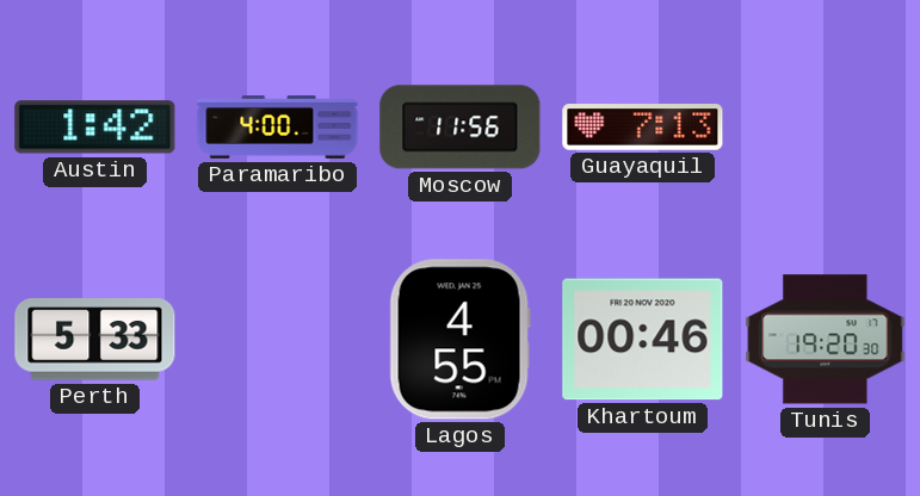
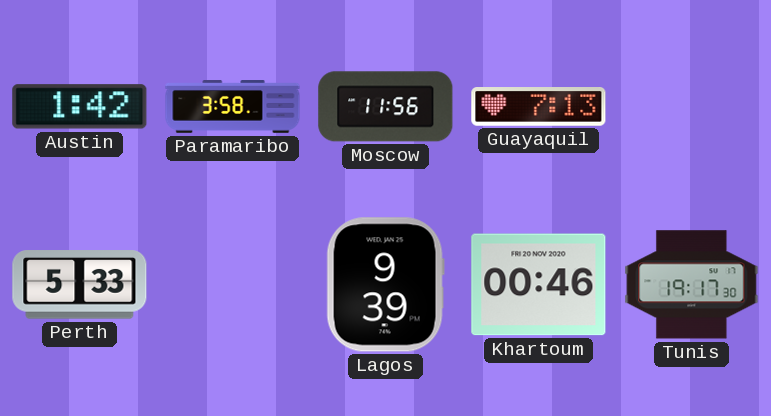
Paramaribo: 4:00 -> 3:58 (233, 107)
Lagos: 4:55 -> 9:39 (385, 285)
Tunis: 19:20 -> 19:17 (692, 285)
